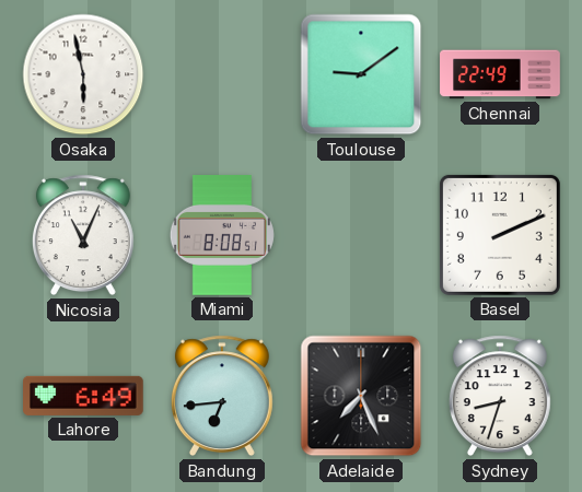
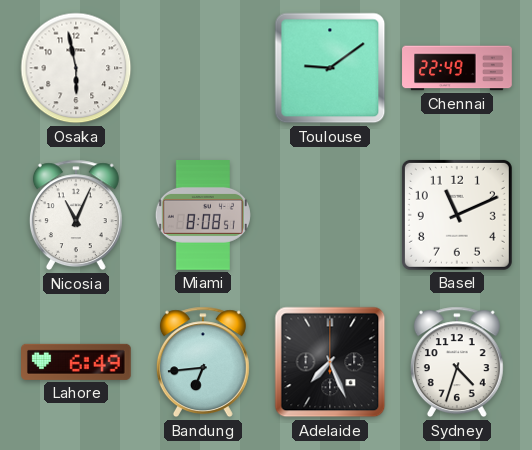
Basel: 2:11 -> 11:11 (457, 215)
Sydney: 8:33 -> 4:33 (457, 362)
